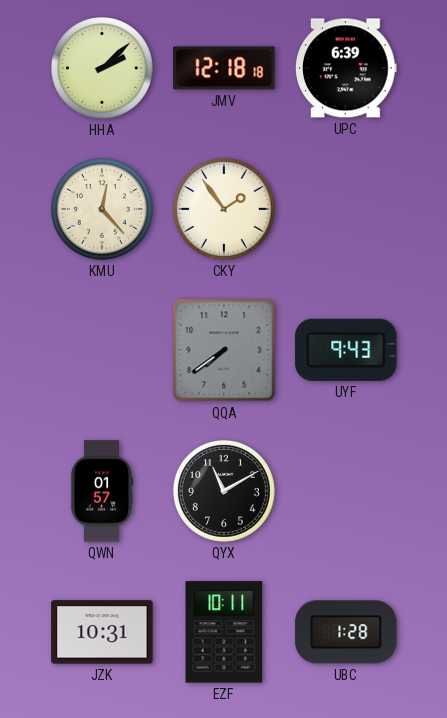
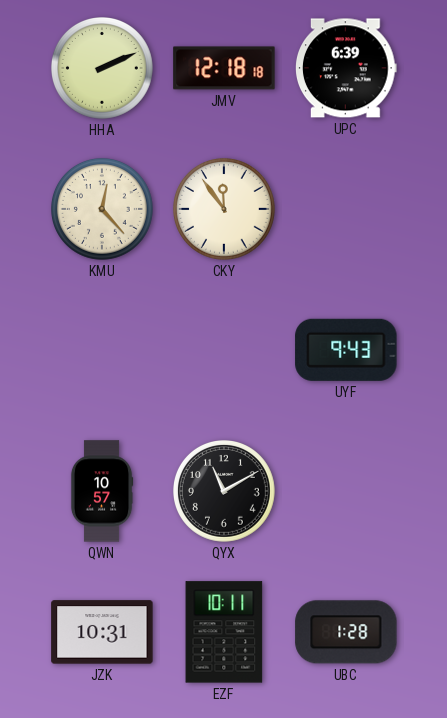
HHA: 2:08 -> 2:11 (103, 69)
CKY: 1:54 -> 11:54 (225, 210)
QQA: 7:39 -> none (224, 350)
QWN: 01:57 -> 10:57 (102, 491)
